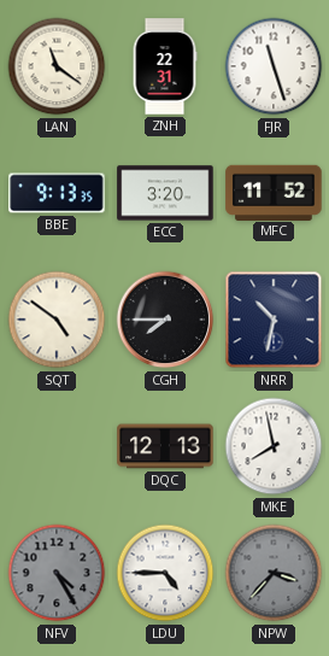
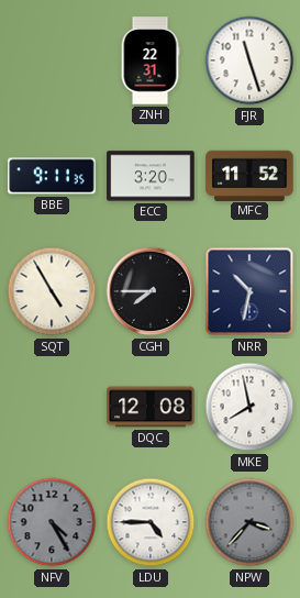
LAN: 11:21 -> none (57, 66)
BBE: 9:13 -> 9:11 (52, 176)
SQT: 4:51 -> 4:55 (52, 291)
DQC: 12:13 -> 12:08 (151, 407)
